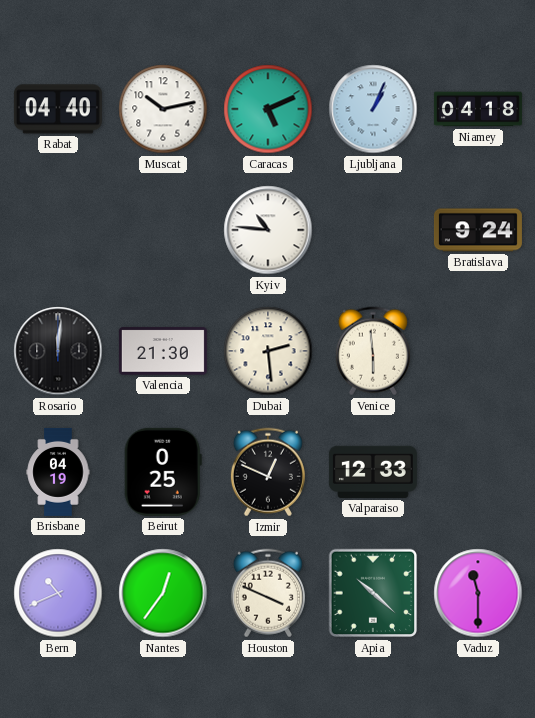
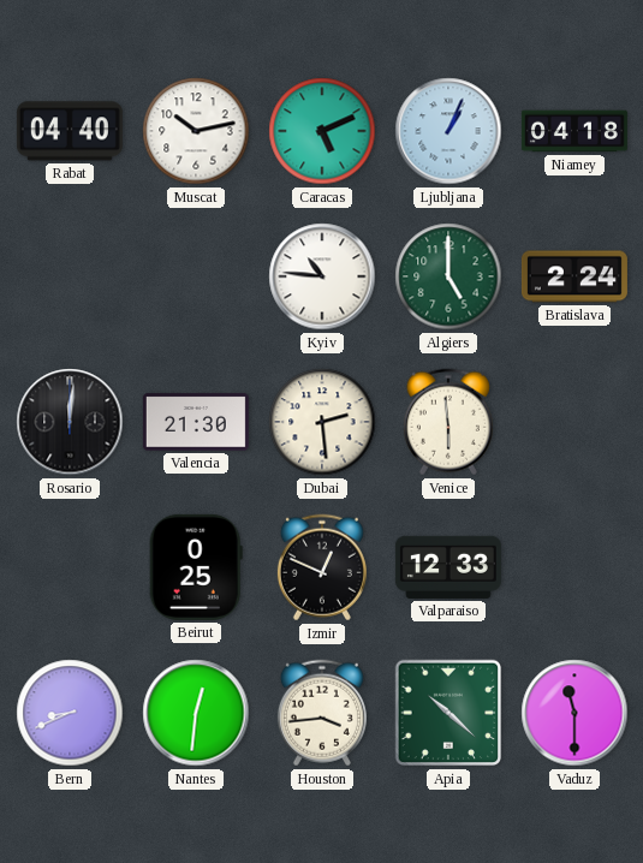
Algiers: none -> 5:00 (448, 276)
Bratislava: 9:24 -> 2:24 (574, 276)
Brisbane: 04:19 -> none (58, 472)
Bern: 10:41 -> 8:41 (70, 713)
Nantes: 12:36 -> 12:31 (196, 713)
Houston: 3:49 -> 3:44 (322, 713)
